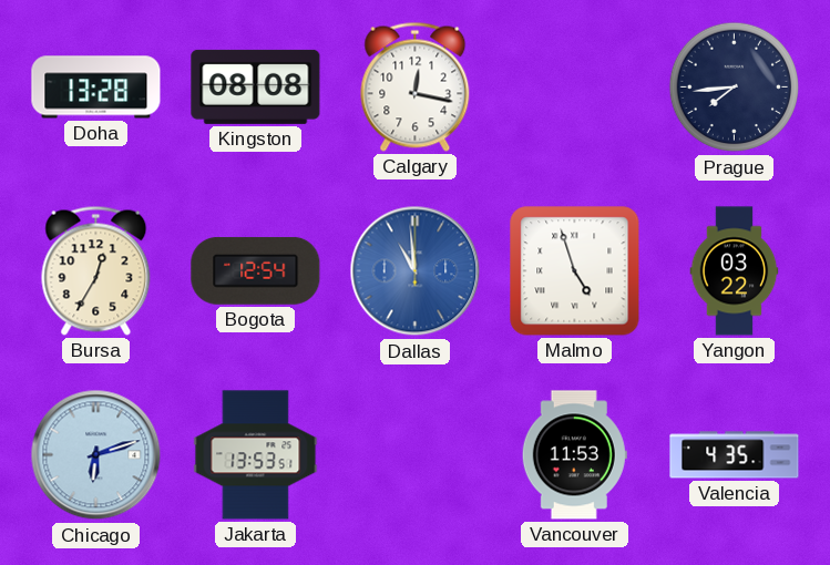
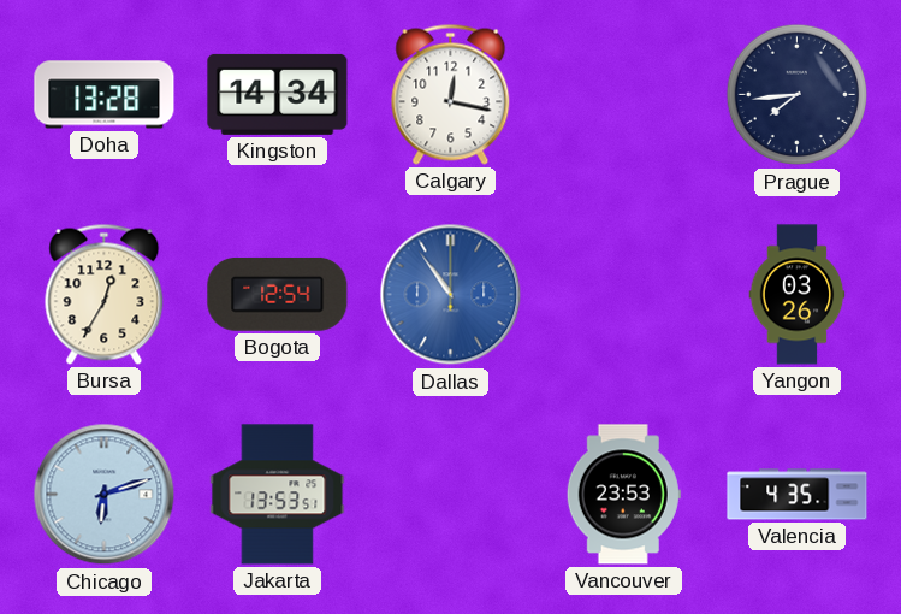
Kingston: 08:08 -> 14:34 (278, 94)
Dallas: 10:59 -> 10:54 (451, 295)
Malmo: 4:57 -> none (575, 271)
Yangon: 03:22 -> 03:26 (798, 295)
Vancouver: 11:53 -> 23:53 (623, 495)
